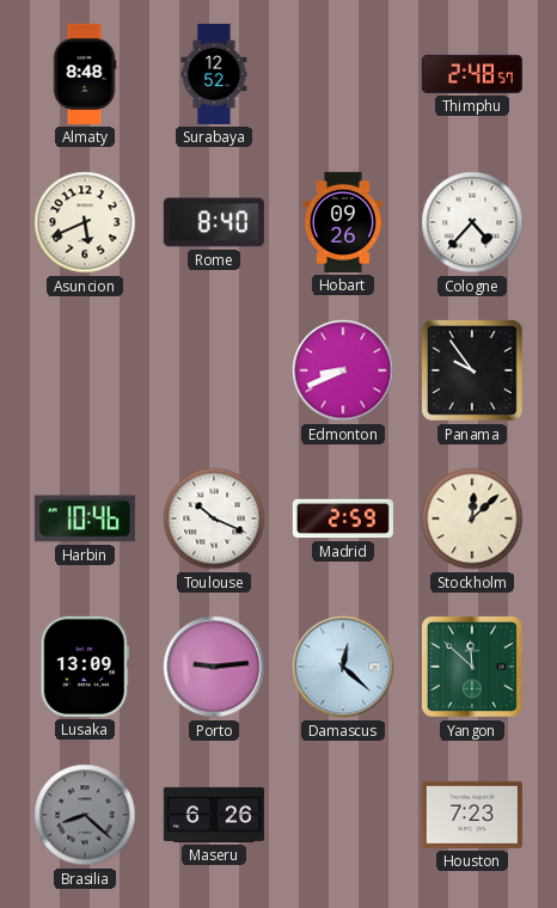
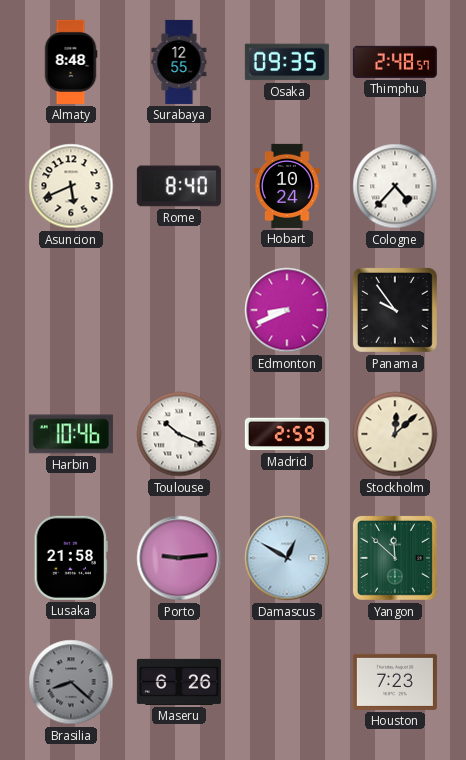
Surabaya: 12:52 -> 12:55 (179, 62)
Osaka: none -> 09:35 (287, 62)
Hobart: 09:26 -> 10:24 (287, 186)
Lusaka: 13:09 -> 21:58 (71, 558)
Damascus: 12:22 -> 12:50 (287, 558)
